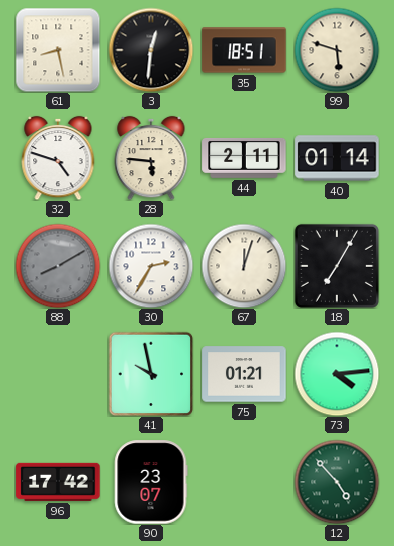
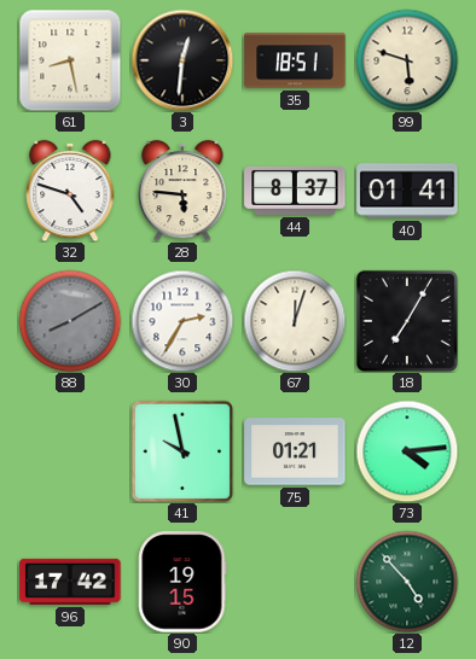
44: 2:11 -> 8:37 (295, 191)
40: 01:14 -> 01:41 (407, 191)
90: 23:07 -> 19:15 (182, 582)
